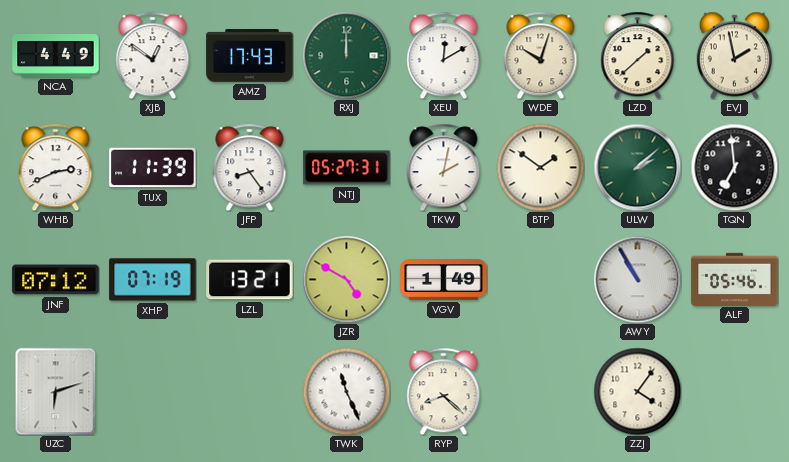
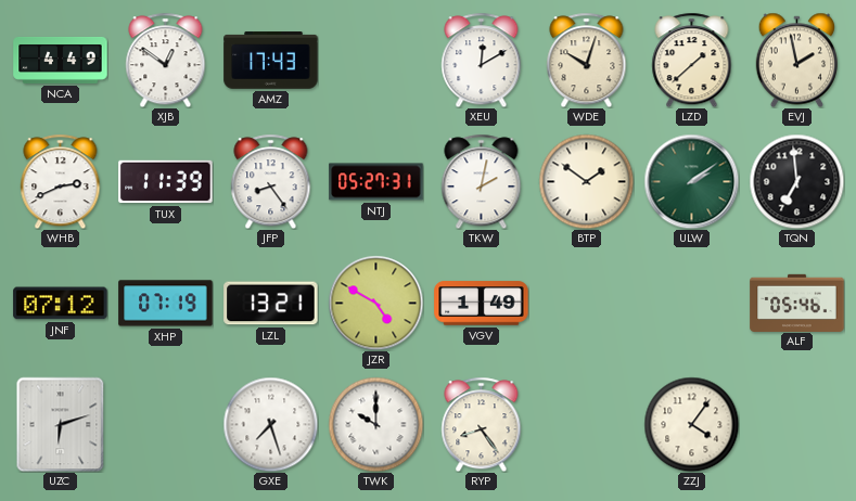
RXJ: 12:00 -> none (346, 55)
ULW: 2:08 -> 2:09 (691, 181)
AWY: 10:55 -> none (637, 279)
GXE: none -> 7:27 (270, 424)
TWK: 11:26 -> 10:00 (375, 424)
RYP: 8:22 -> 8:24 (482, 424)
